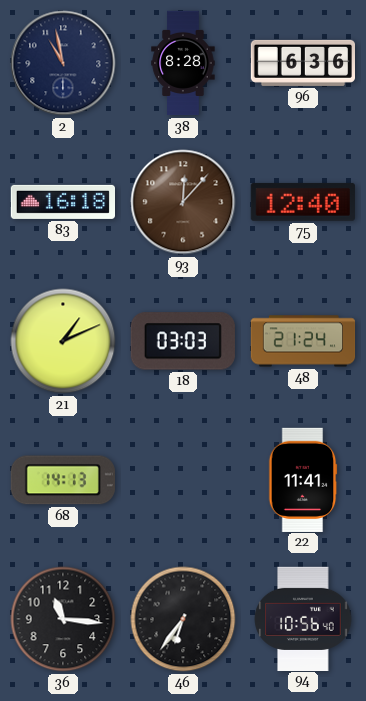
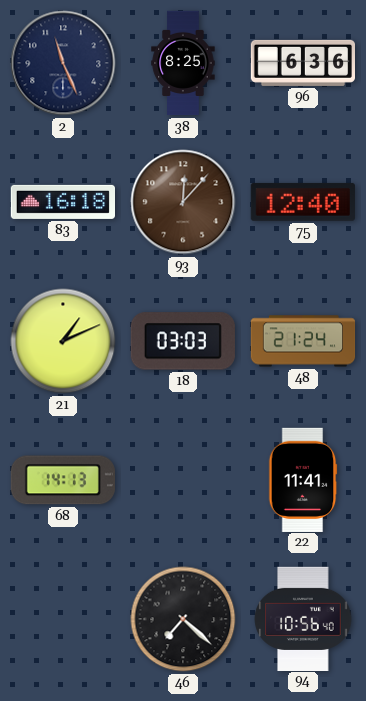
2: 10:58 -> 11:26 (63, 63)
38: 8:28 -> 8:25 (183, 63)
36: 11:16 -> none (63, 619)
46: 6:36 -> 7:22 (183, 619)
